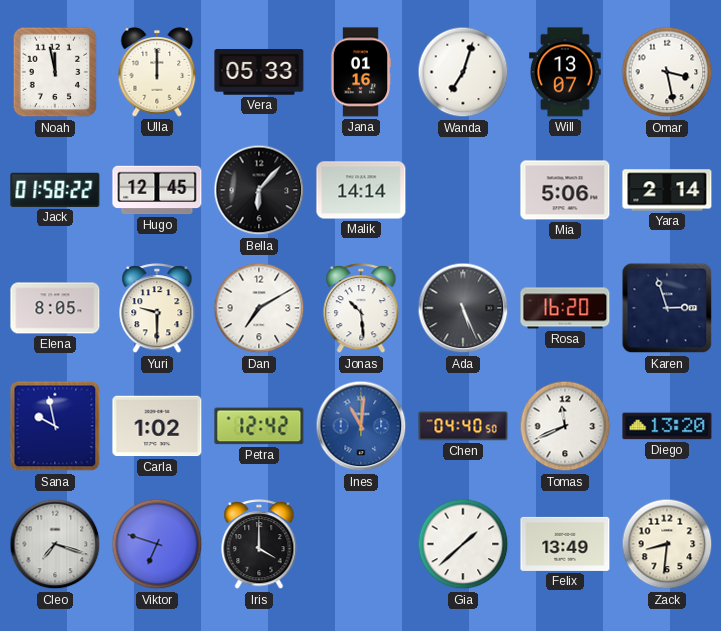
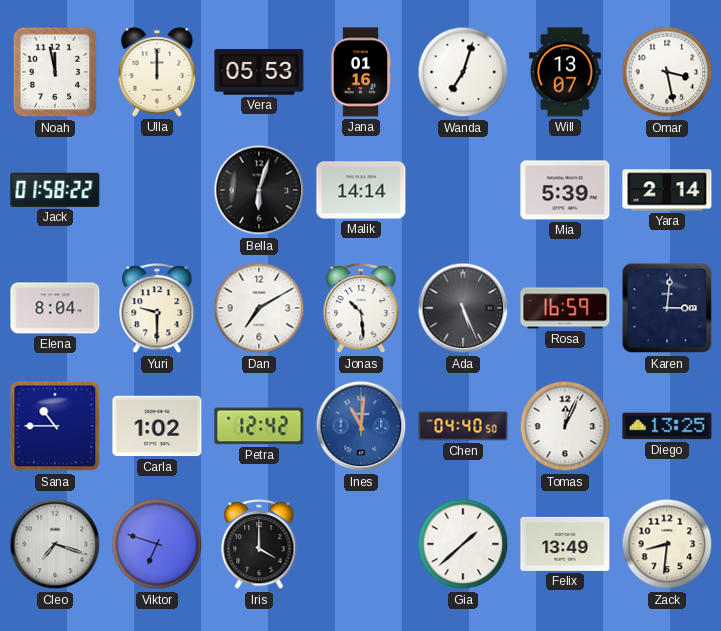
Vera: 05:33 -> 05:53 (259, 72)
Hugo: 12:45 -> none (157, 190)
Bella: 6:07 -> 6:03 (259, 190)
Mia: 5:06 -> 5:39 (565, 190)
Elena: 8:05 -> 8:04 (55, 308)
Rosa: 16:20 -> 16:59 (565, 308)
Karen: 2:57 -> 3:01 (667, 308)
Sana: 9:58 -> 10:45 (55, 426)
Tomas: 11:41 -> 12:04 (565, 426)
Diego: 13:20 -> 13:25 (667, 426)
